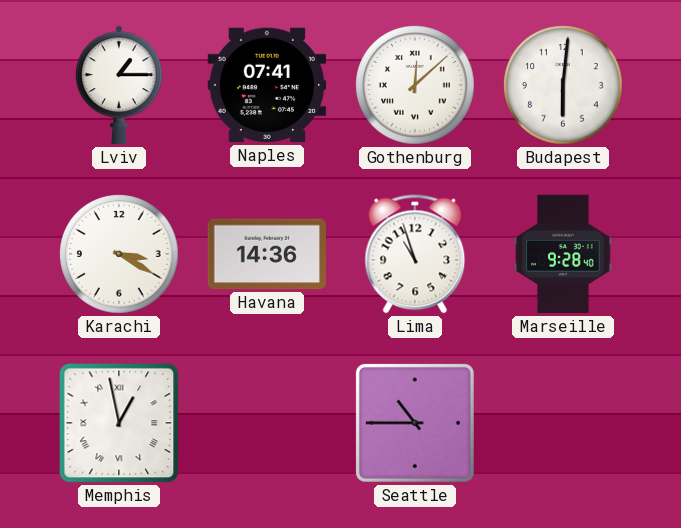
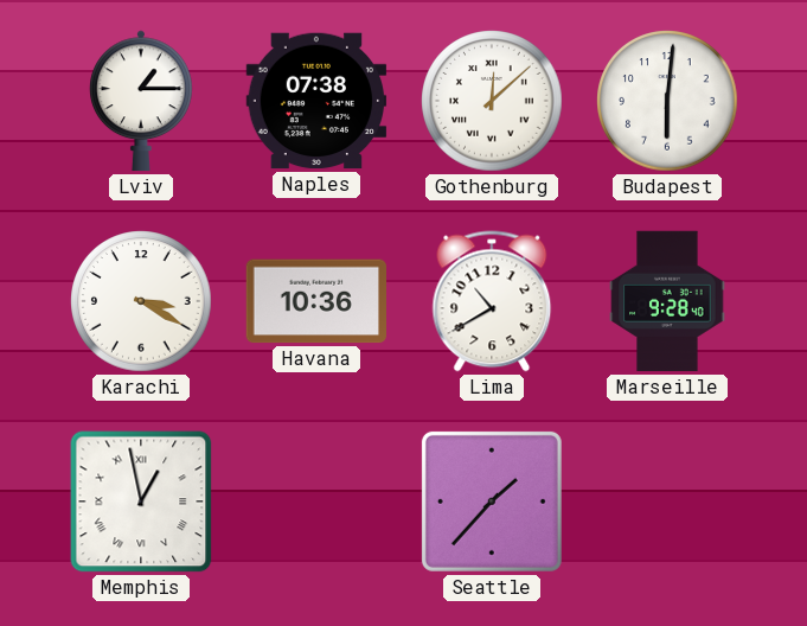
Naples: 07:41 -> 07:38 (316, 101)
Havana: 14:36 -> 10:36 (315, 301)
Lima: 10:57 -> 10:40 (492, 301)
Seattle: 10:45 -> 1:37 (492, 502)
